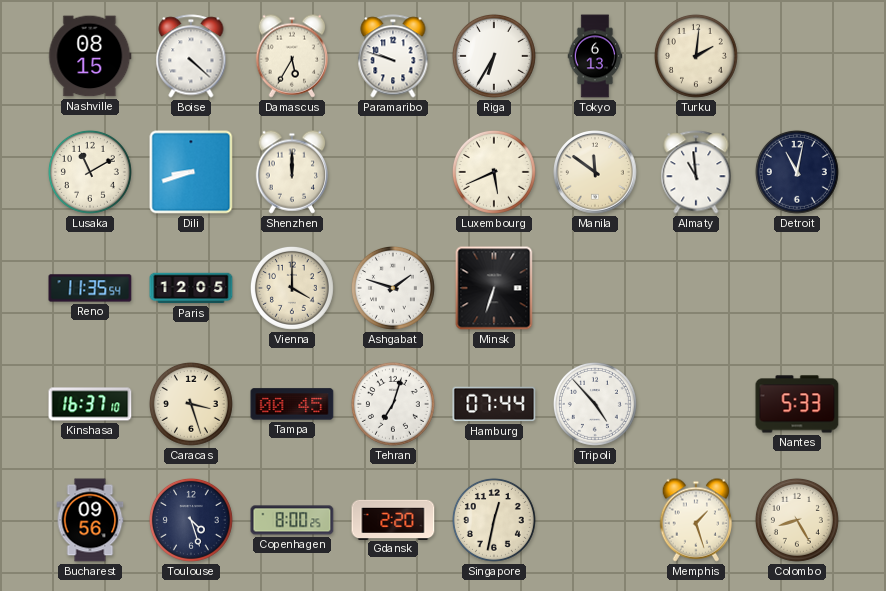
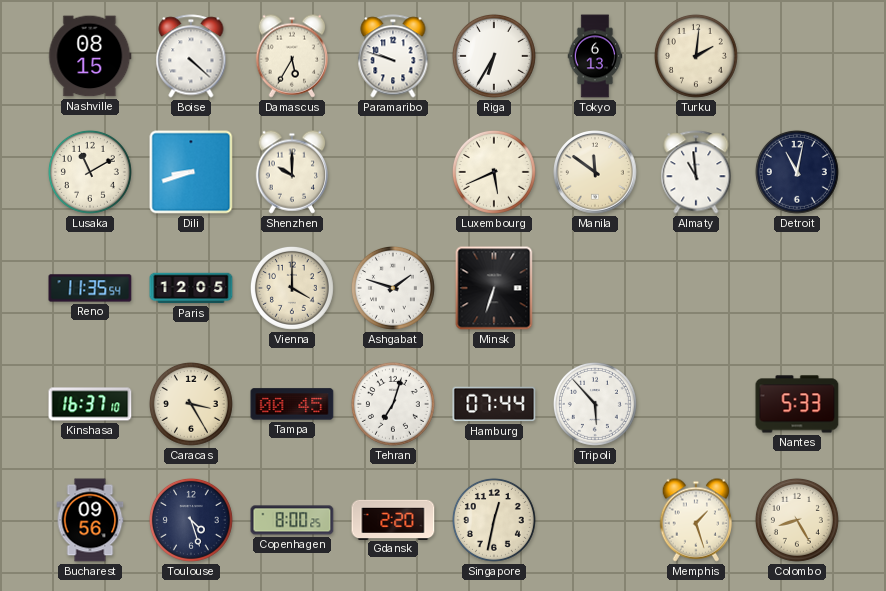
Shenzhen: 12:00 -> 10:00 (292, 172)
Caracas: 3:27 -> 3:25 (191, 404)
Tripoli: 4:53 -> 5:53 (595, 404)
